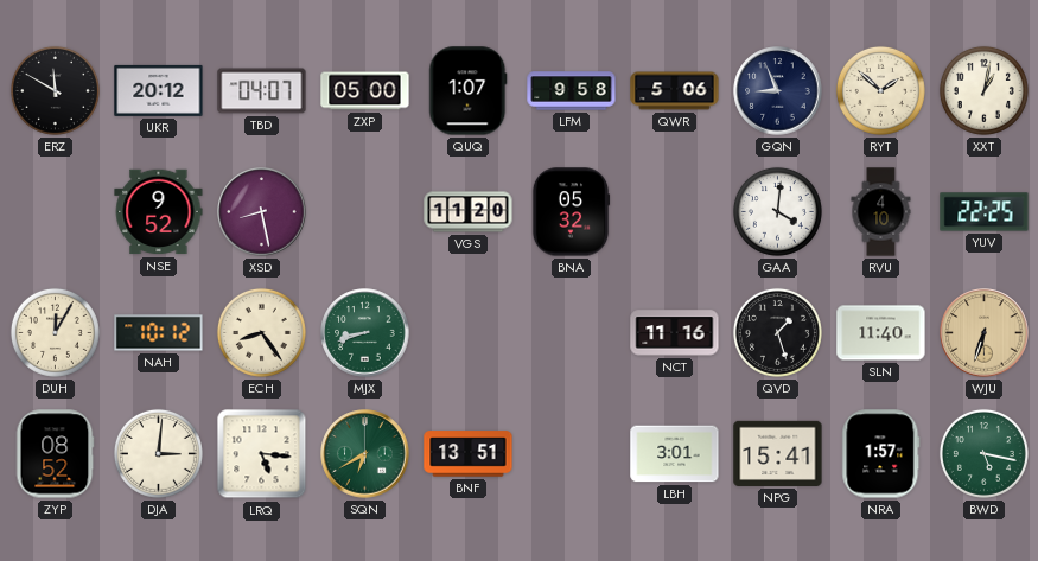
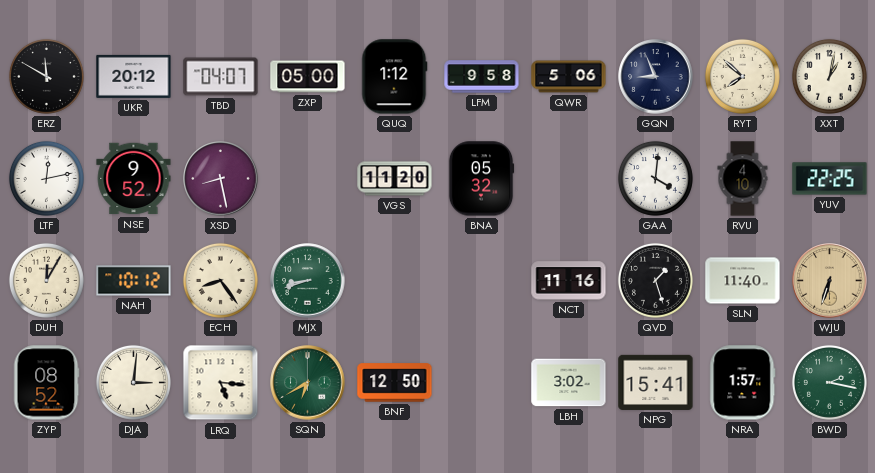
QUQ: 1:07 -> 1:12 (395, 77)
RYT: 1:52 -> 7:52 (742, 76)
LTF: none -> 12:13 (46, 178)
BNF: 13:51 -> 12:50 (395, 383)
LBH: 3:01 -> 3:02 (569, 383)
BWD: 5:17 -> 2:17 (829, 382)
